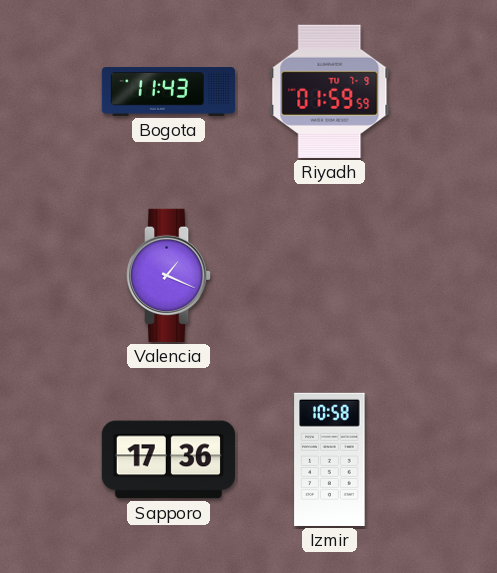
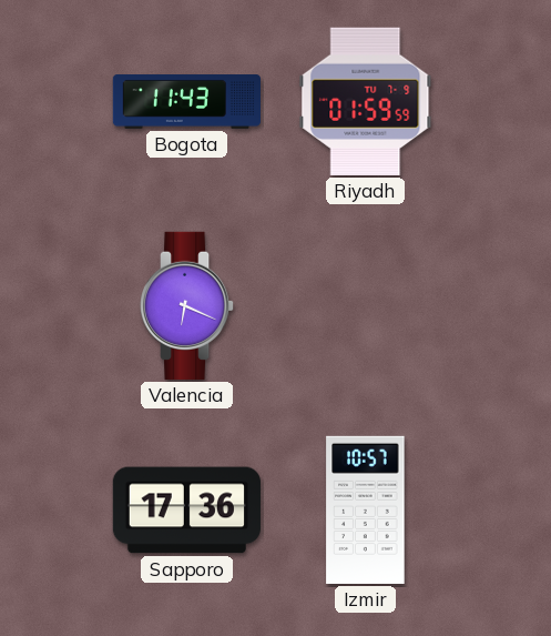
Valencia: 1:19 -> 6:19 (187, 305)
Izmir: 10:58 -> 10:57 (366, 509)
